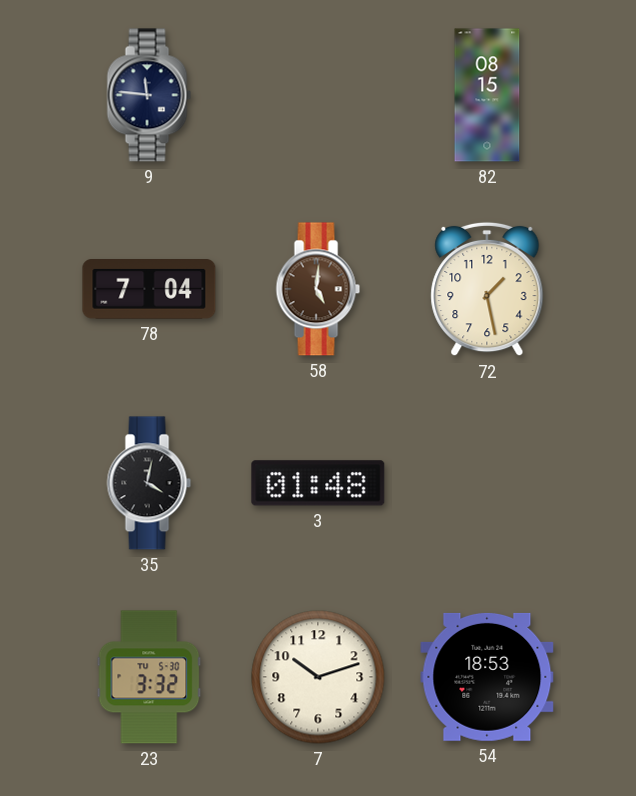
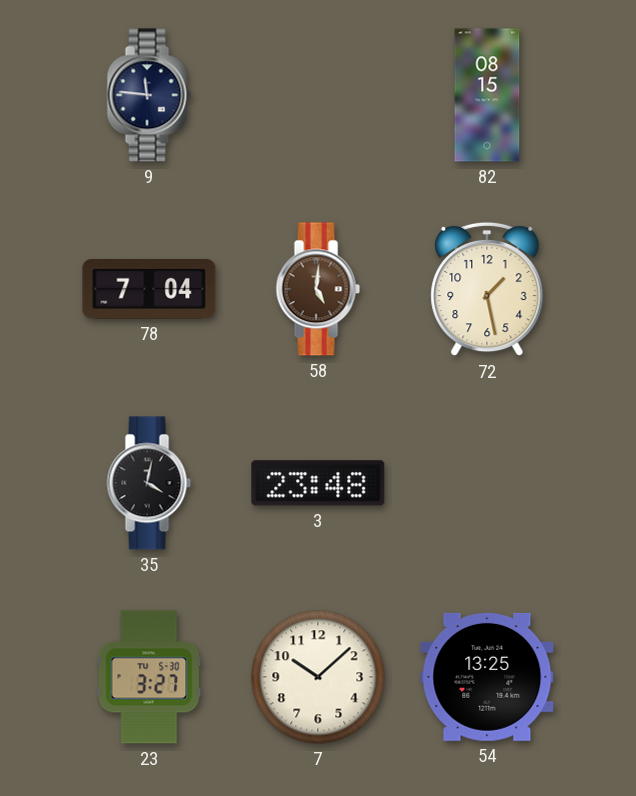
3: 01:48 -> 23:48 (318, 483)
23: 3:32 -> 3:27 (149, 677)
7: 10:12 -> 10:08 (318, 677)
54: 18:53 -> 13:25 (487, 677)
